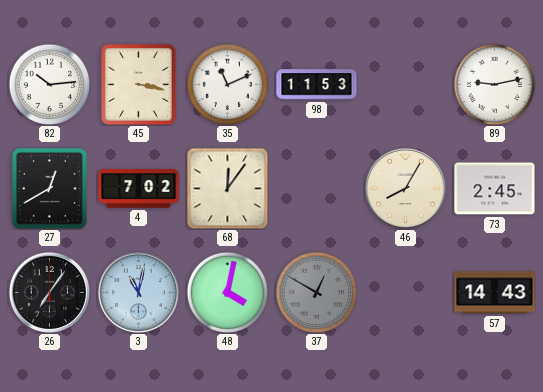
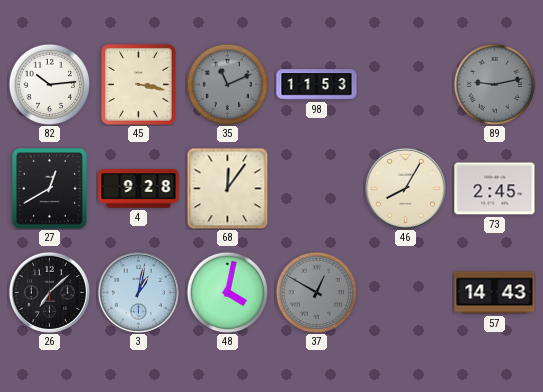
35 dial: white -> grey (227, 84)
89 dial: white -> grey (494, 84)
4: 7:02 -> 9:28 (139, 189)
26: 7:06 -> 7:08 (49, 292)
3: 11:02 -> 1:02 (138, 292)
